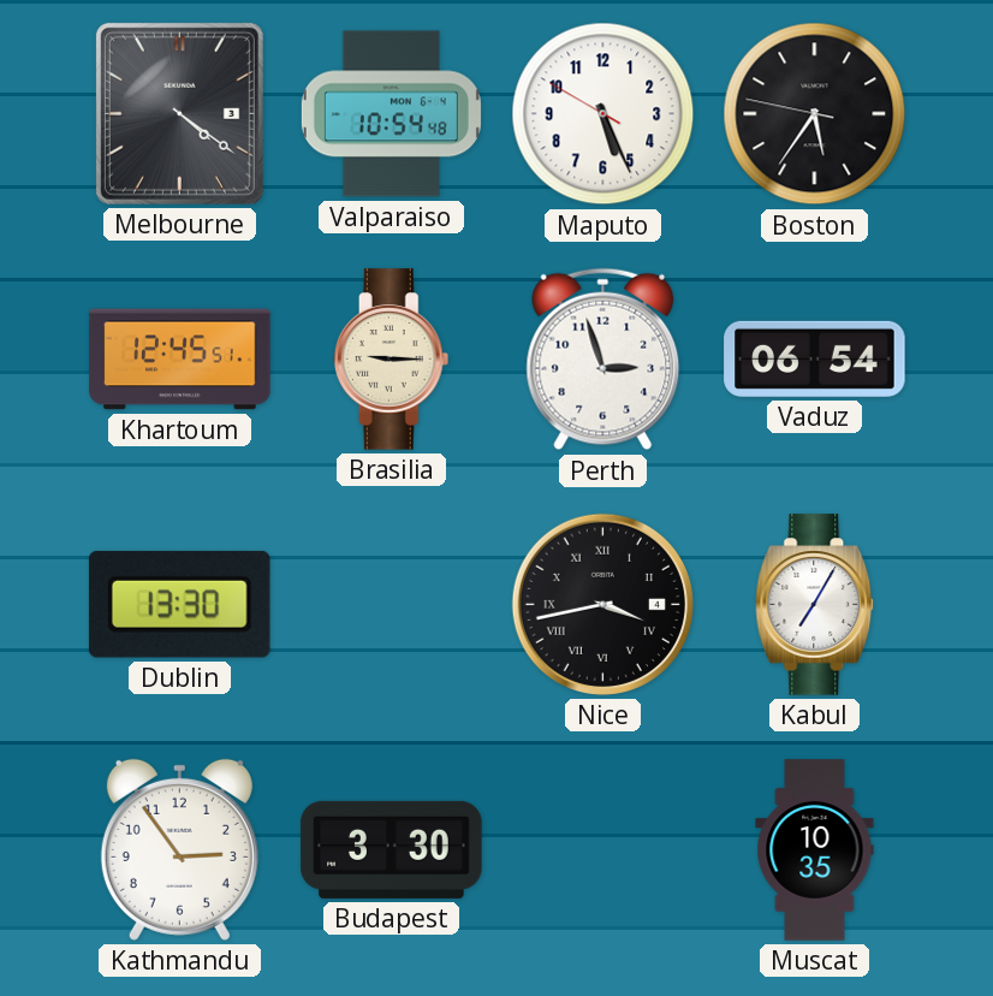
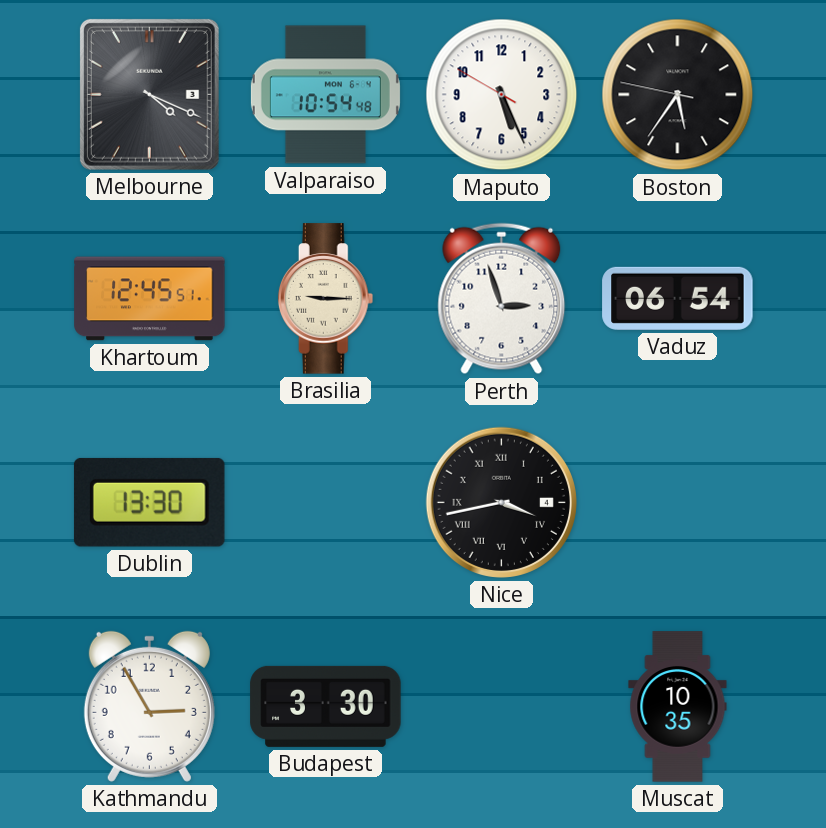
Melbourne: 4:21 -> 4:19 (149, 94)
Kabul: 7:05 -> none (815, 605)
Kathmandu: 2:54 -> 2:55 (149, 706)
